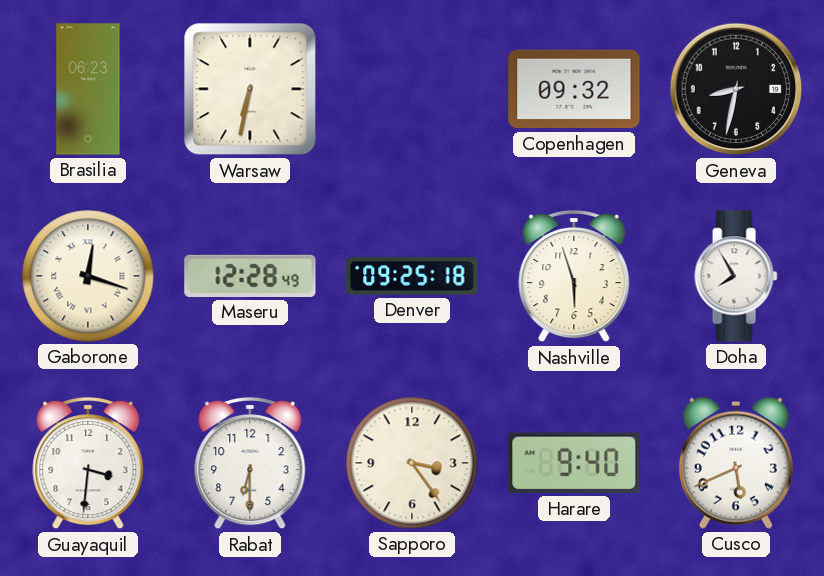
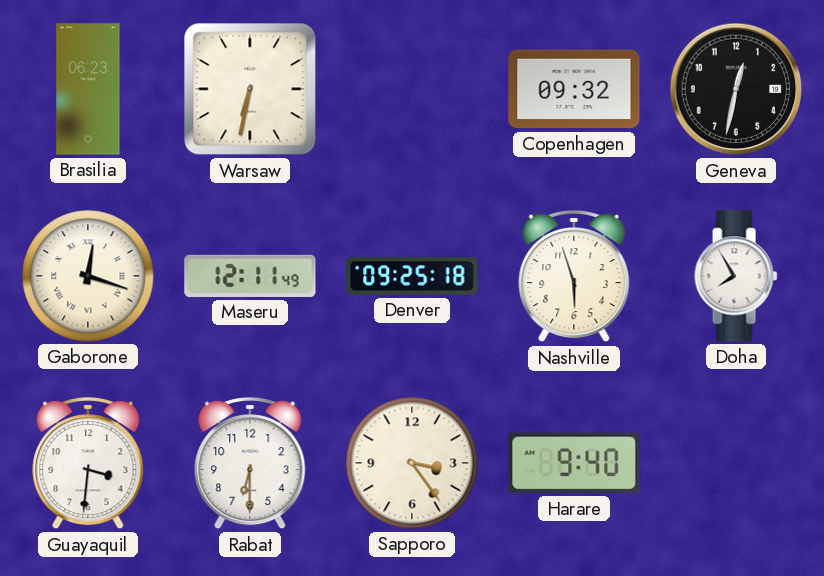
Geneva: 8:32 -> 12:32 (736, 89)
Maseru: 12:28 -> 12:11 (250, 276)
Cusco: 5:41 -> none (736, 463)
